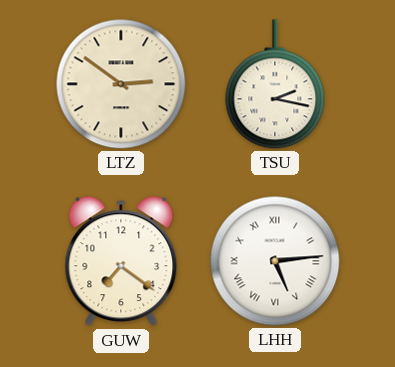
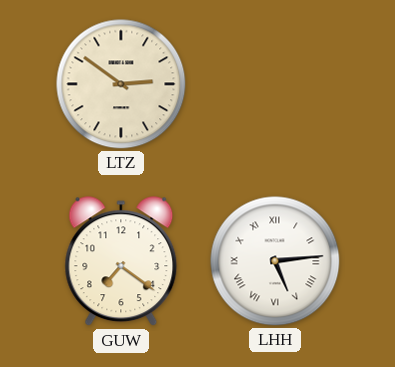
TSU: 2:17 -> none (275, 84)
